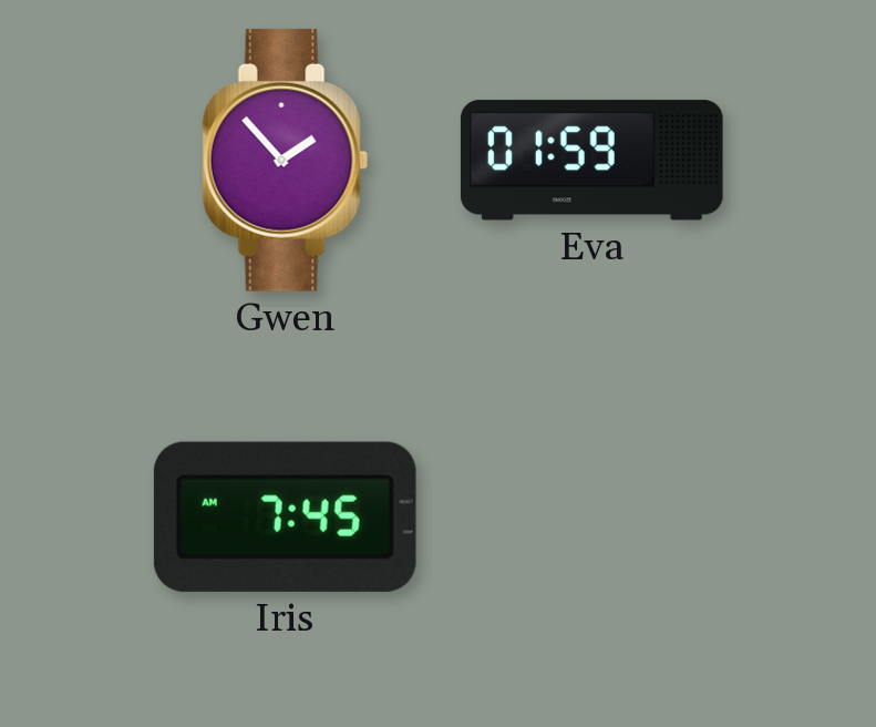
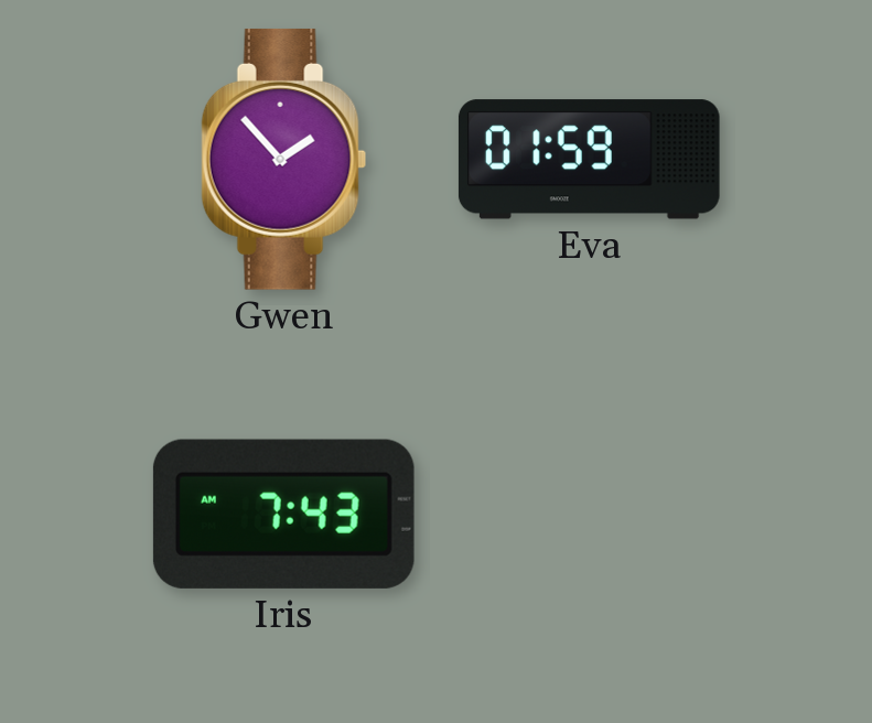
Iris: 7:45 -> 7:43 (283, 514)
